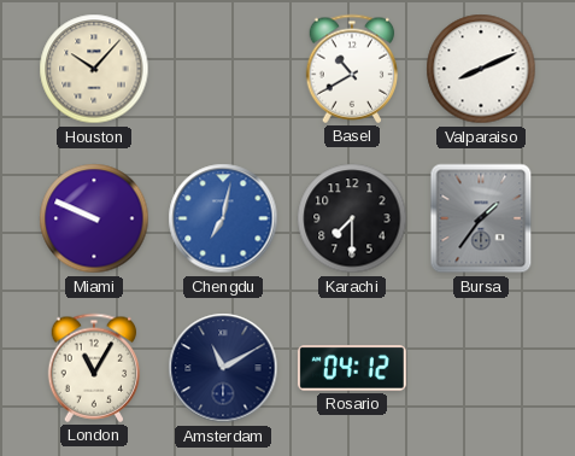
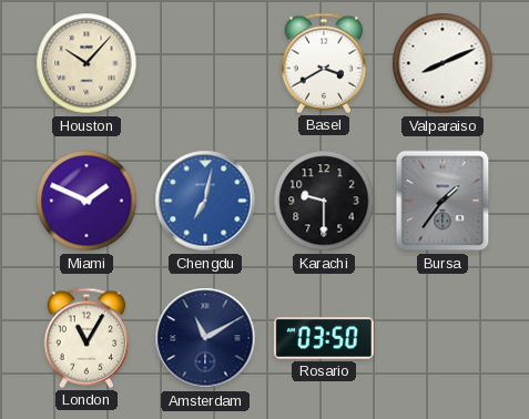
Basel: 10:40 -> 3:40 (324, 63)
Miami: 9:49 -> 1:49 (87, 201)
Karachi: 7:30 -> 9:30 (324, 201)
Rosario: 04:12 -> 03:50 (324, 338)
